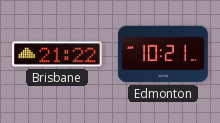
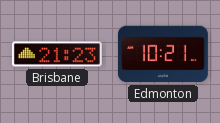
Brisbane: 21:22 -> 21:23 (57, 54)
